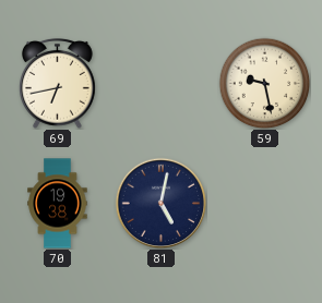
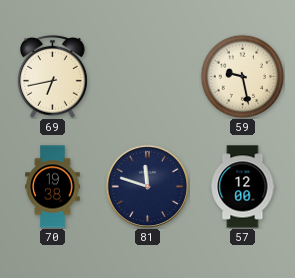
81: 5:02 -> 11:48 (147, 186)
57: none -> 12:00 (243, 187)
